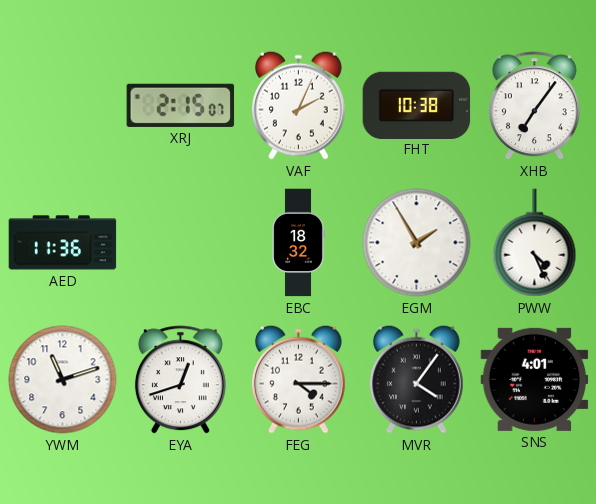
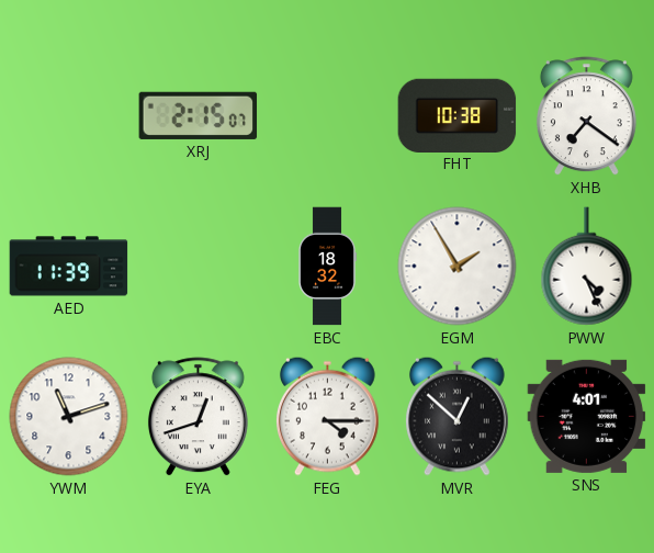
VAF: 2:04 -> none (298, 105)
XHB: 7:06 -> 7:21 (586, 116)
AED: 11:36 -> 11:39 (69, 267)
MVR: 4:06 -> 12:52 (456, 416)
